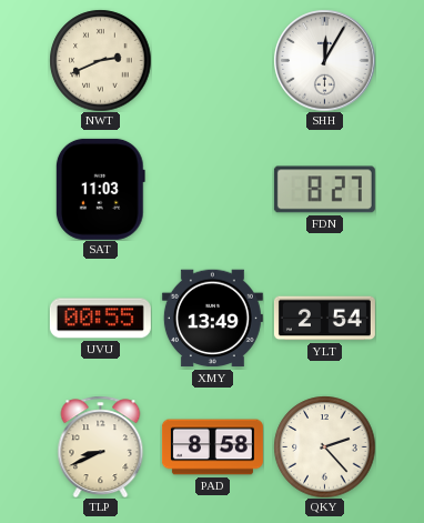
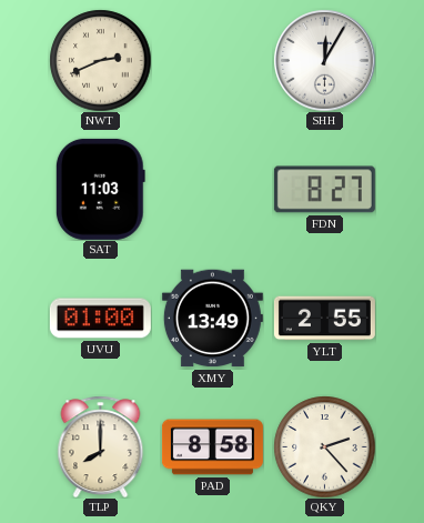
UVU: 00:55 -> 01:00 (100, 319)
YLT: 2:54 -> 2:55 (324, 319)
TLP: 8:41 -> 8:00 (101, 446)
